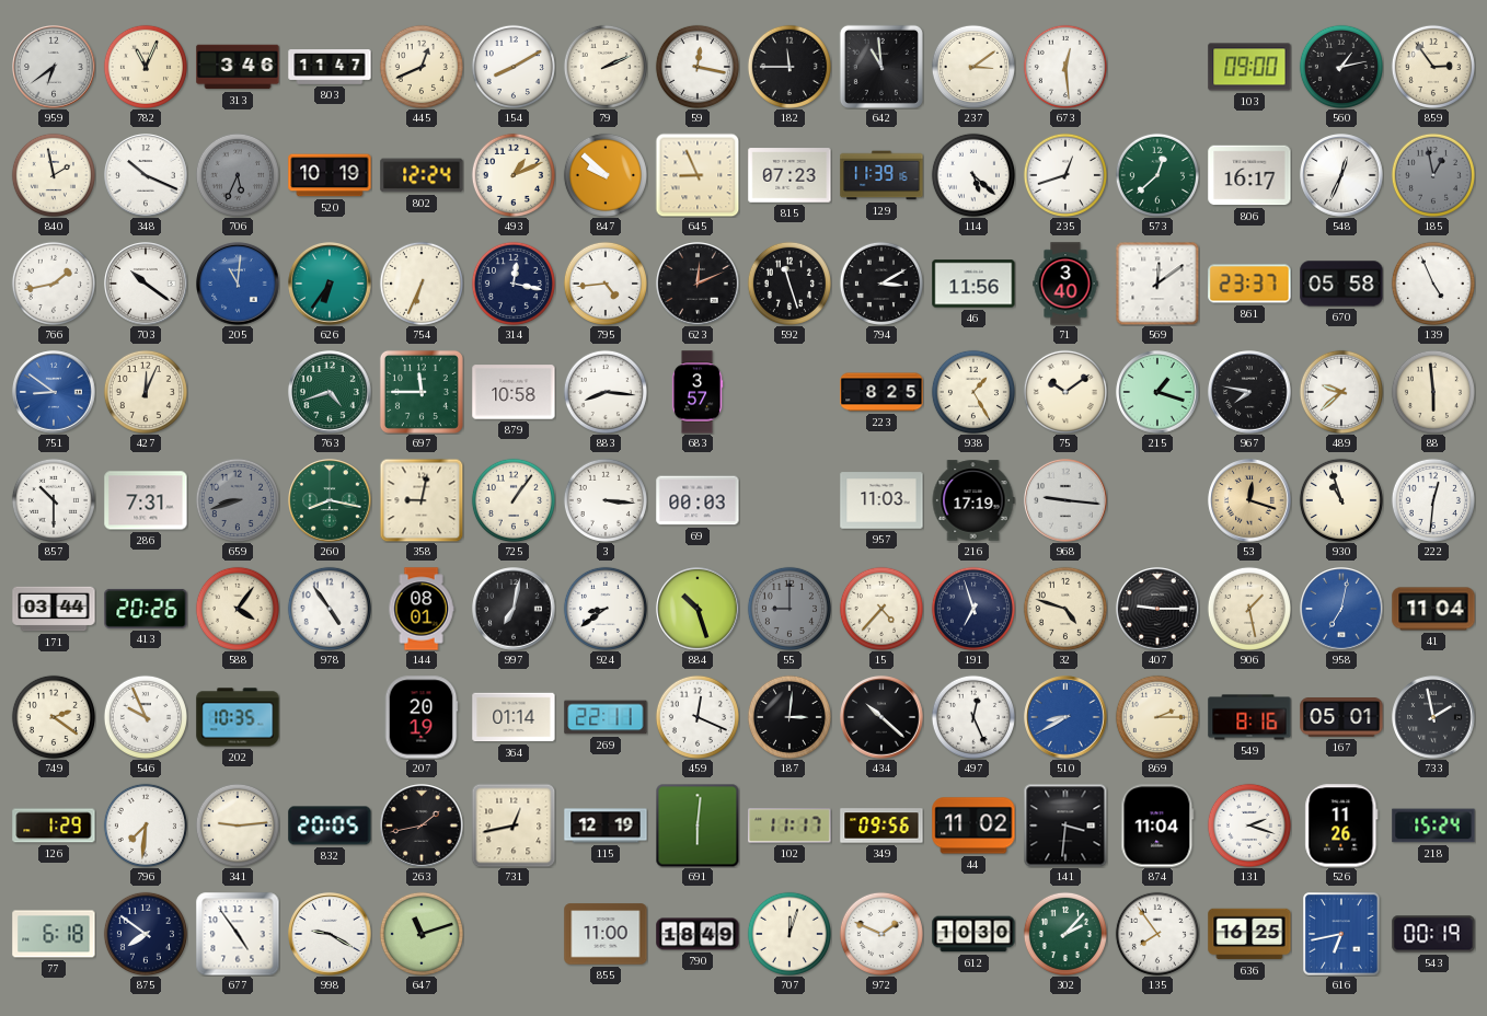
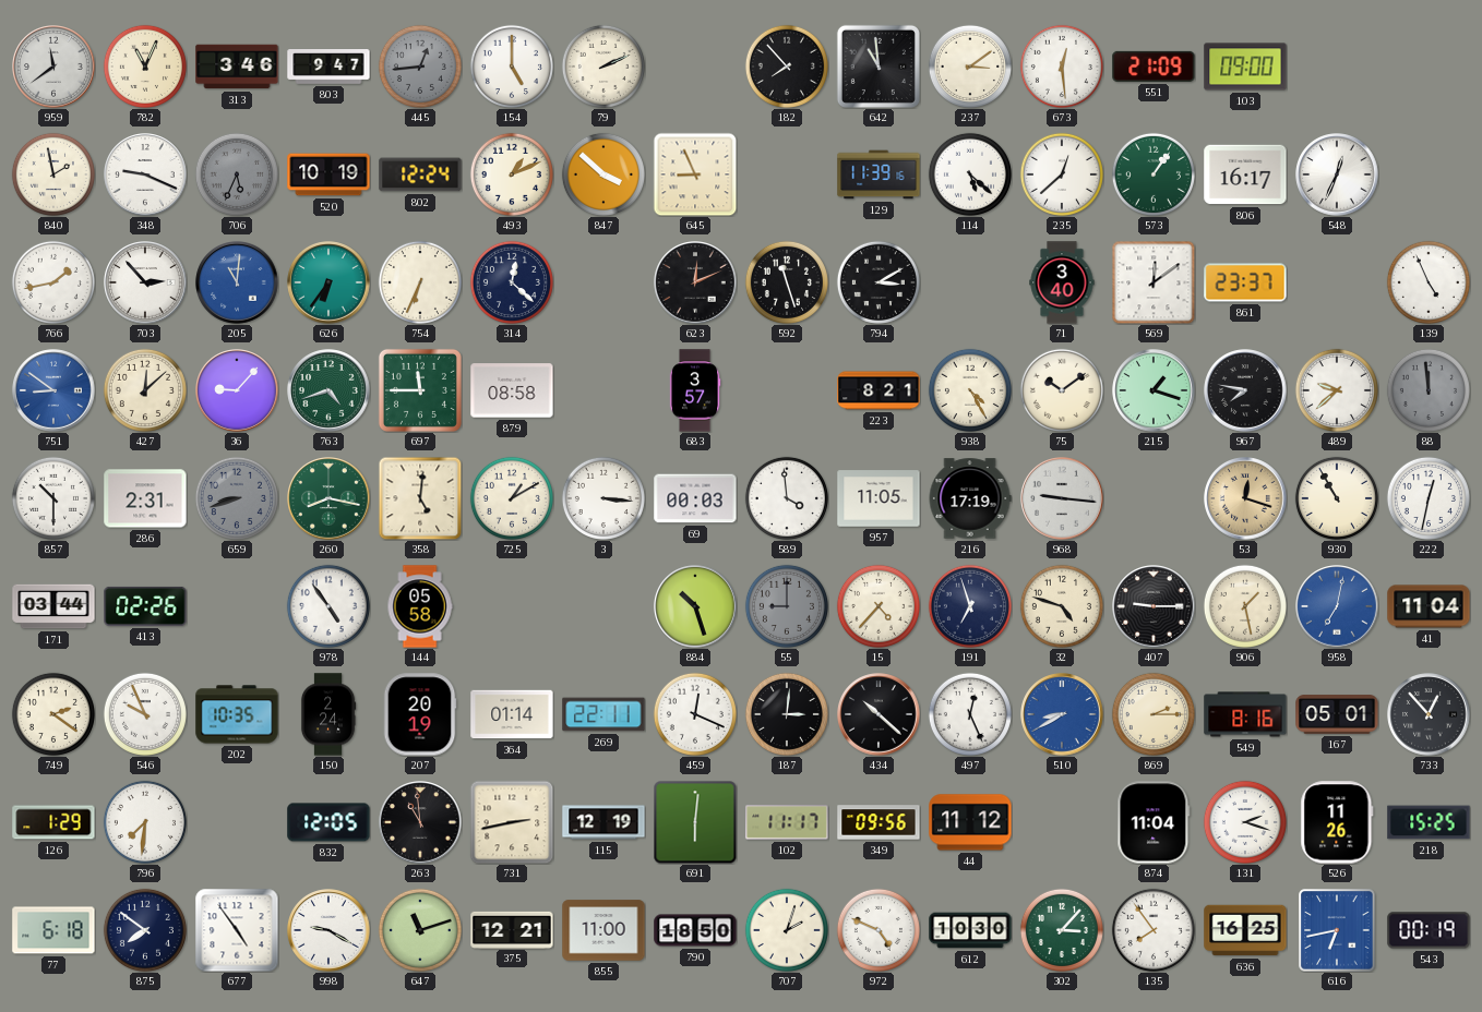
959: 6:39 -> 11:39 (53, 67)
803: 11:47 -> 9:47 (328, 67)
445: 12:41 -> 12:44 (420, 67)
445 dial: cream -> grey (420, 67)
154: 8:10 -> 5:00 (512, 67)
59: 12:17 -> none (698, 67)
182: 11:45 -> 7:53 (787, 67)
551: none -> 21:09 (1154, 67)
560: 1:13 -> none (1341, 67)
859: 2:54 -> none (1433, 67)
348: 10:19 -> 9:19 (145, 174)
847: 9:52 -> 3:52 (603, 174)
815: 07:23 -> none (789, 175)
235: 12:42 -> 12:38 (1062, 174)
573: 12:38 -> 1:06 (1154, 174)
185: 12:58 -> none (1433, 175)
703: 10:21 -> 2:53 (145, 282)
314: 12:17 -> 12:22 (512, 282)
795: 4:44 -> none (606, 284)
46: 11:56 -> none (973, 284)
670: 05:58 -> none (1341, 284)
427: 12:04 -> 12:08 (145, 390)
36: none -> 9:07 (237, 390)
879: 10:58 -> 08:58 (512, 390)
883: 8:16 -> none (606, 392)
223: 8:25 -> 8:21 (879, 390)
938: 1:25 -> 4:25 (970, 390)
88: 5:59 -> 11:59 (1429, 390)
88 dial: cream -> grey (1429, 390)
286: 7:31 -> 2:31 (145, 498)
358: 9:02 -> 5:01 (420, 498)
725: 1:06 -> 1:10 (512, 498)
589: none -> 3:59 (787, 498)
957: 11:03 -> 11:05 (879, 498)
930: 10:57 -> 10:55 (1337, 498)
222: 12:31 -> 12:32 (1429, 498)
413: 20:26 -> 02:26 (145, 606)
588: 4:06 -> none (238, 609)
144: 08:01 -> 05:58 (420, 606)
997: 7:02 -> none (514, 609)
924: 8:39 -> none (606, 609)
150: none -> 2:24 (328, 714)
733: 1:58 -> 12:53 (1429, 714)
341: 9:14 -> none (238, 825)
832: 20:05 -> 12:05 (328, 822)
263: 1:43 -> 10:59 (420, 822)
731: 12:43 -> 2:43 (512, 822)
44: 11:02 -> 11:12 (970, 822)
141: 3:31 -> none (1065, 825)
218: 15:24 -> 15:25 (1429, 822)
375: none -> 12:21 (512, 929)
790: 18:49 -> 18:50 (695, 930)
707: 12:03 -> 2:03 (787, 930)
972: 1:49 -> 4:49 (879, 930)
302: 2:07 -> 3:07 (1062, 930)
